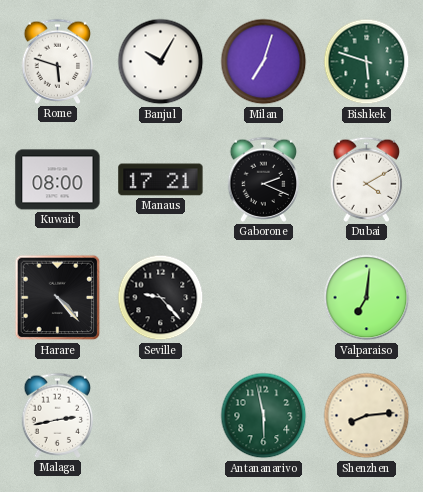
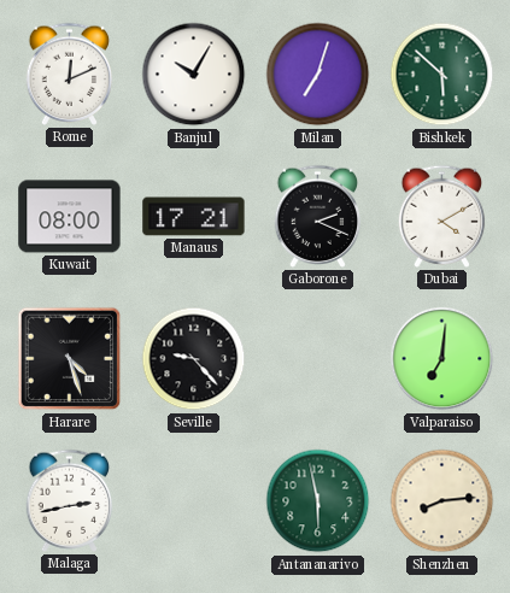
Rome: 5:48 -> 12:11 (70, 74)
Bishkek: 5:48 -> 5:52 (442, 75)
Harare: 4:23 -> 4:27 (70, 359)
